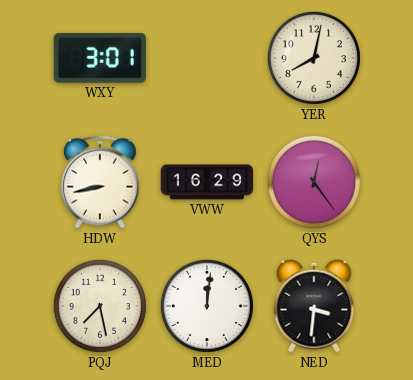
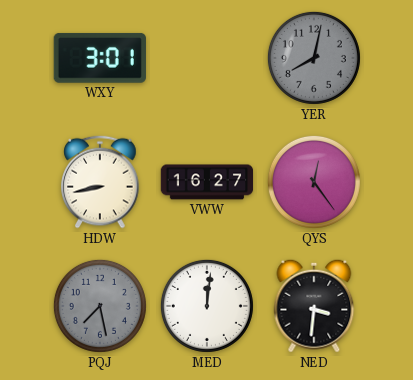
YER dial: cream -> grey (314, 58)
VWW: 16:29 -> 16:27 (207, 182)
PQJ dial: cream -> grey (100, 306)
